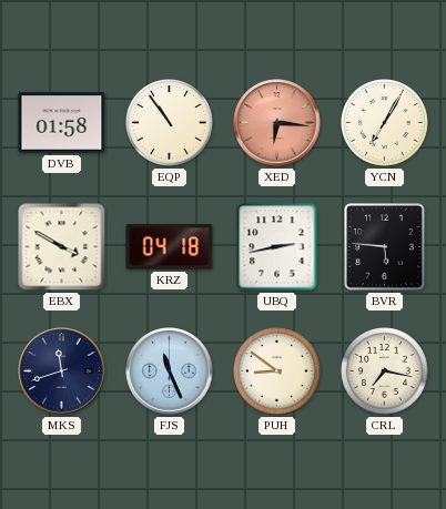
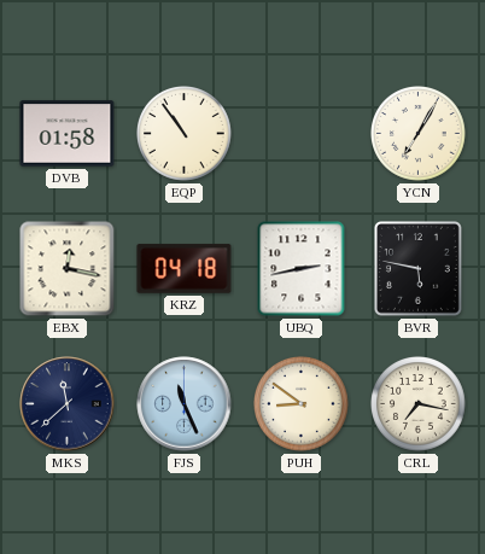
XED: 6:16 -> none (277, 123)
EBX: 3:50 -> 12:17 (68, 269)
BVR: 5:46 -> 5:47 (419, 269)
MKS: 11:42 -> 11:38 (68, 404)
